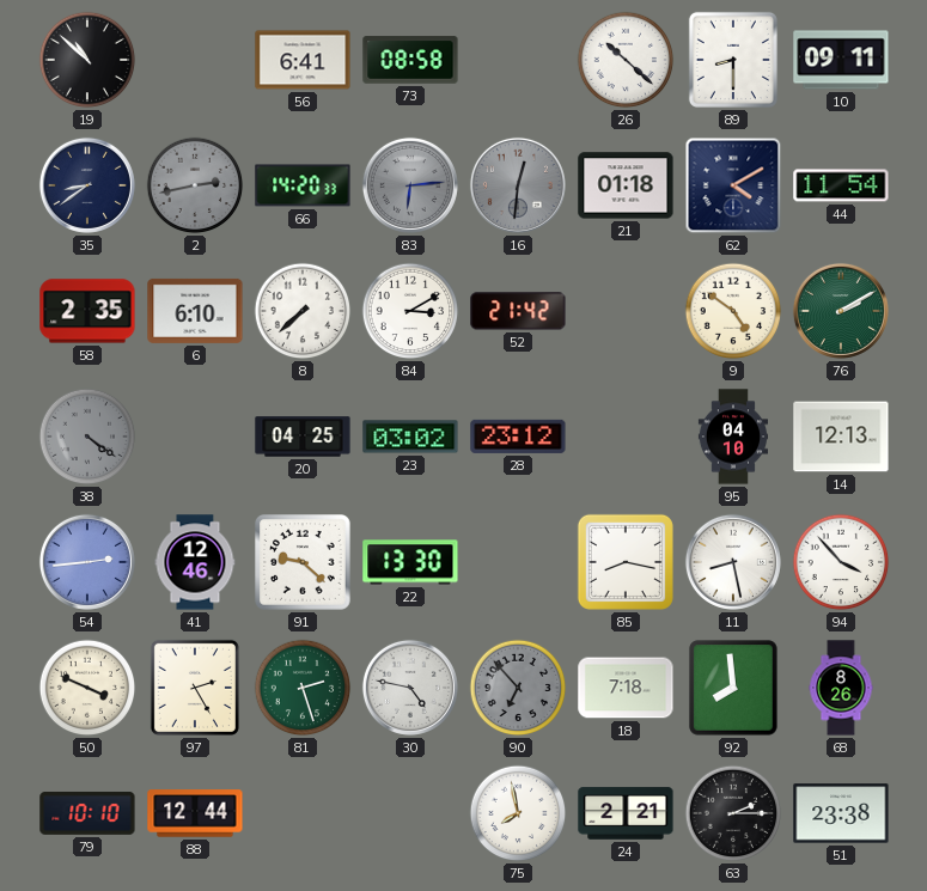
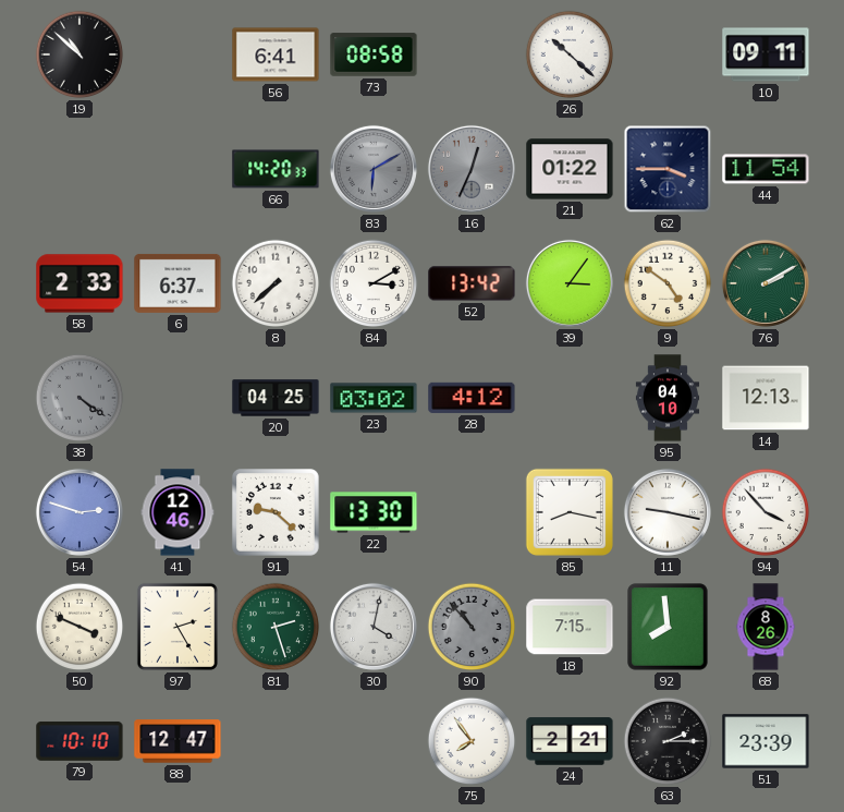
89: 8:30 -> none (733, 60)
35: 8:39 -> none (87, 185)
2: 2:43 -> none (195, 185)
83: 6:14 -> 6:10 (374, 169)
16: 12:31 -> 12:34 (472, 169)
21: 01:18 -> 01:22 (570, 169)
62: 4:10 -> 3:45 (668, 169)
58: 2:35 -> 2:33 (79, 283)
6: 6:10 -> 6:37 (178, 283)
52: 21:42 -> 13:42 (472, 283)
39: none -> 3:06 (570, 283)
28: 23:12 -> 4:12 (472, 398)
54: 2:44 -> 2:48 (79, 512)
11: 8:28 -> 9:17 (668, 512)
30: 4:47 -> 4:02 (374, 627)
90: 6:53 -> 10:53 (472, 627)
18: 7:18 -> 7:15 (570, 627)
88: 12:44 -> 12:47 (178, 741)
75: 7:58 -> 7:54 (472, 741)
51: 23:38 -> 23:39 (766, 741)
